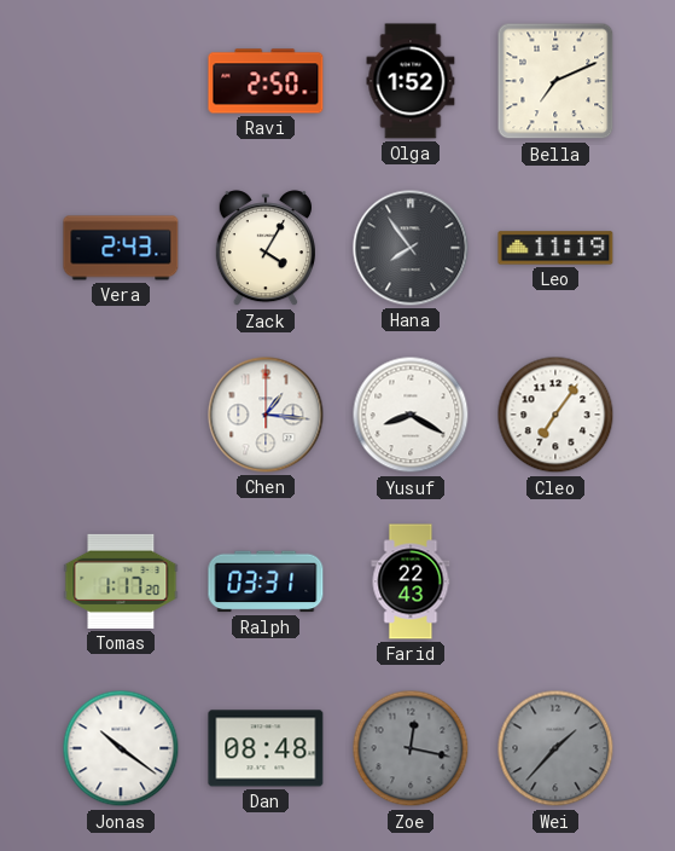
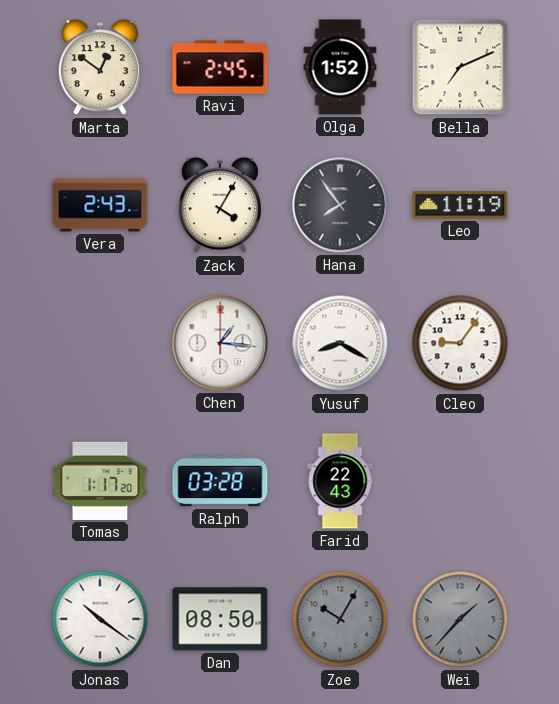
Marta: none -> 12:51 (100, 68)
Ravi: 2:50 -> 2:45 (220, 67)
Cleo: 7:06 -> 9:06 (460, 343)
Ralph: 03:31 -> 03:28 (220, 481)
Dan: 08:48 -> 08:50 (220, 619)
Zoe: 12:17 -> 10:05 (340, 619)
